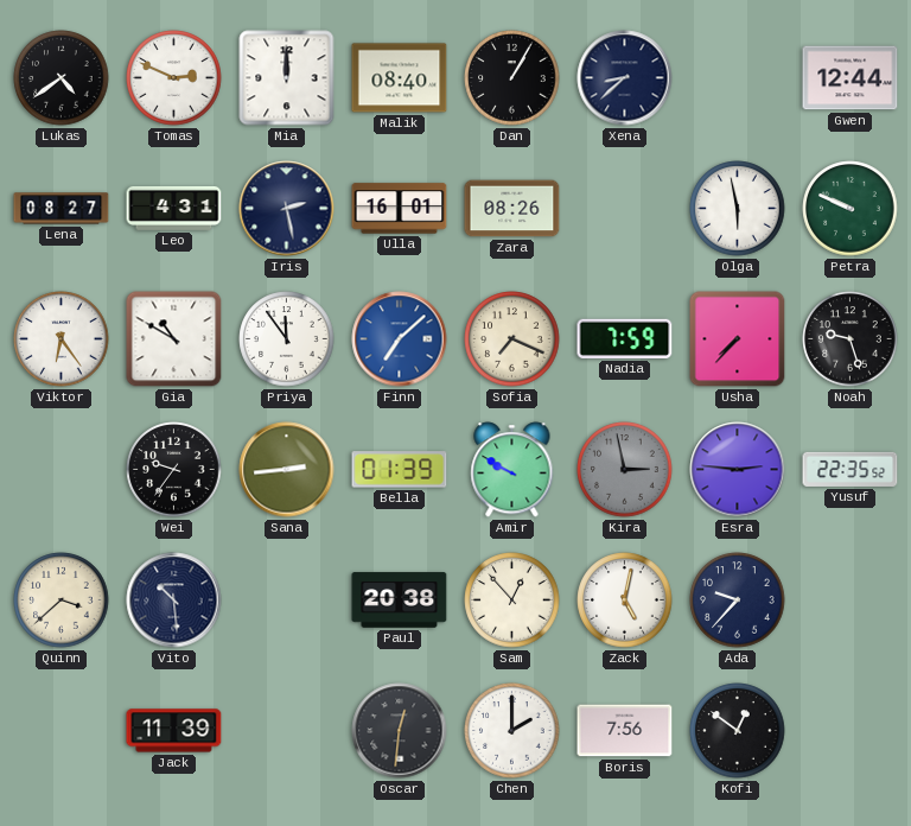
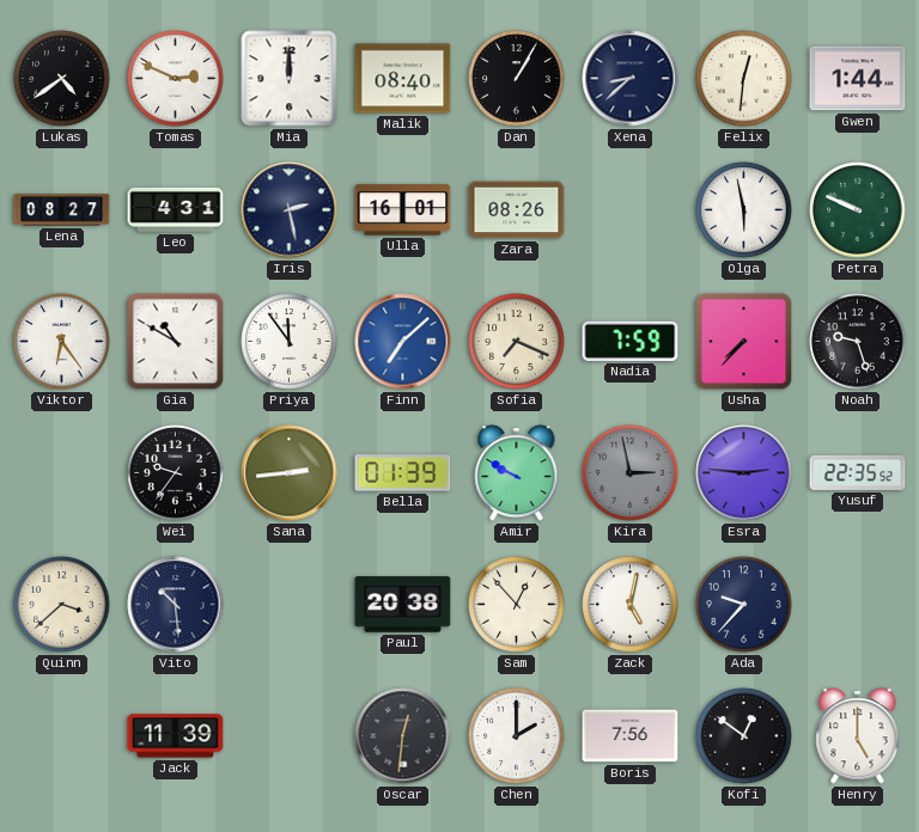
Felix: none -> 12:31 (744, 79)
Gwen: 12:44 -> 1:44 (858, 79)
Henry: none -> 5:00 (858, 736)
